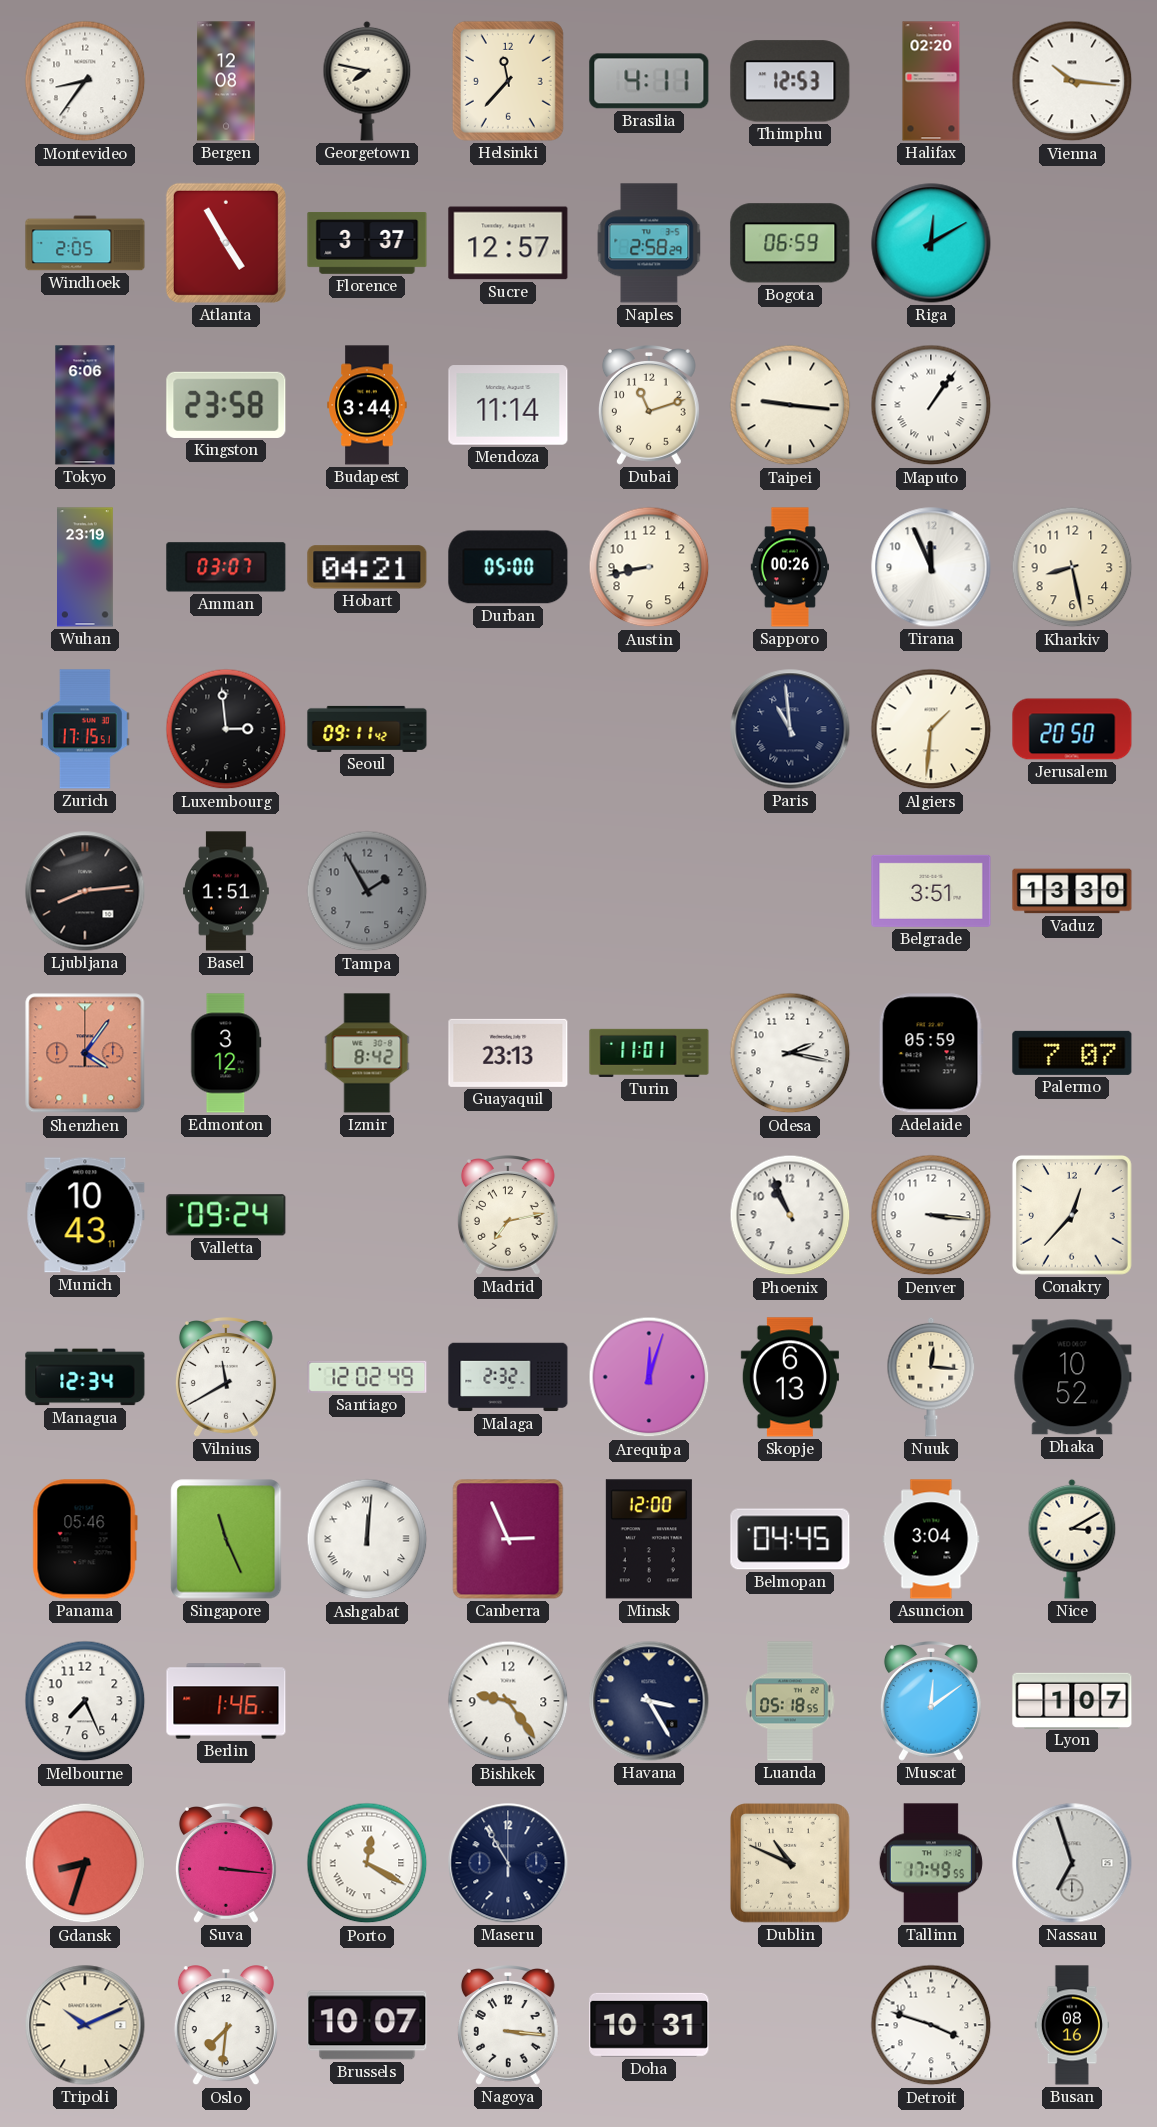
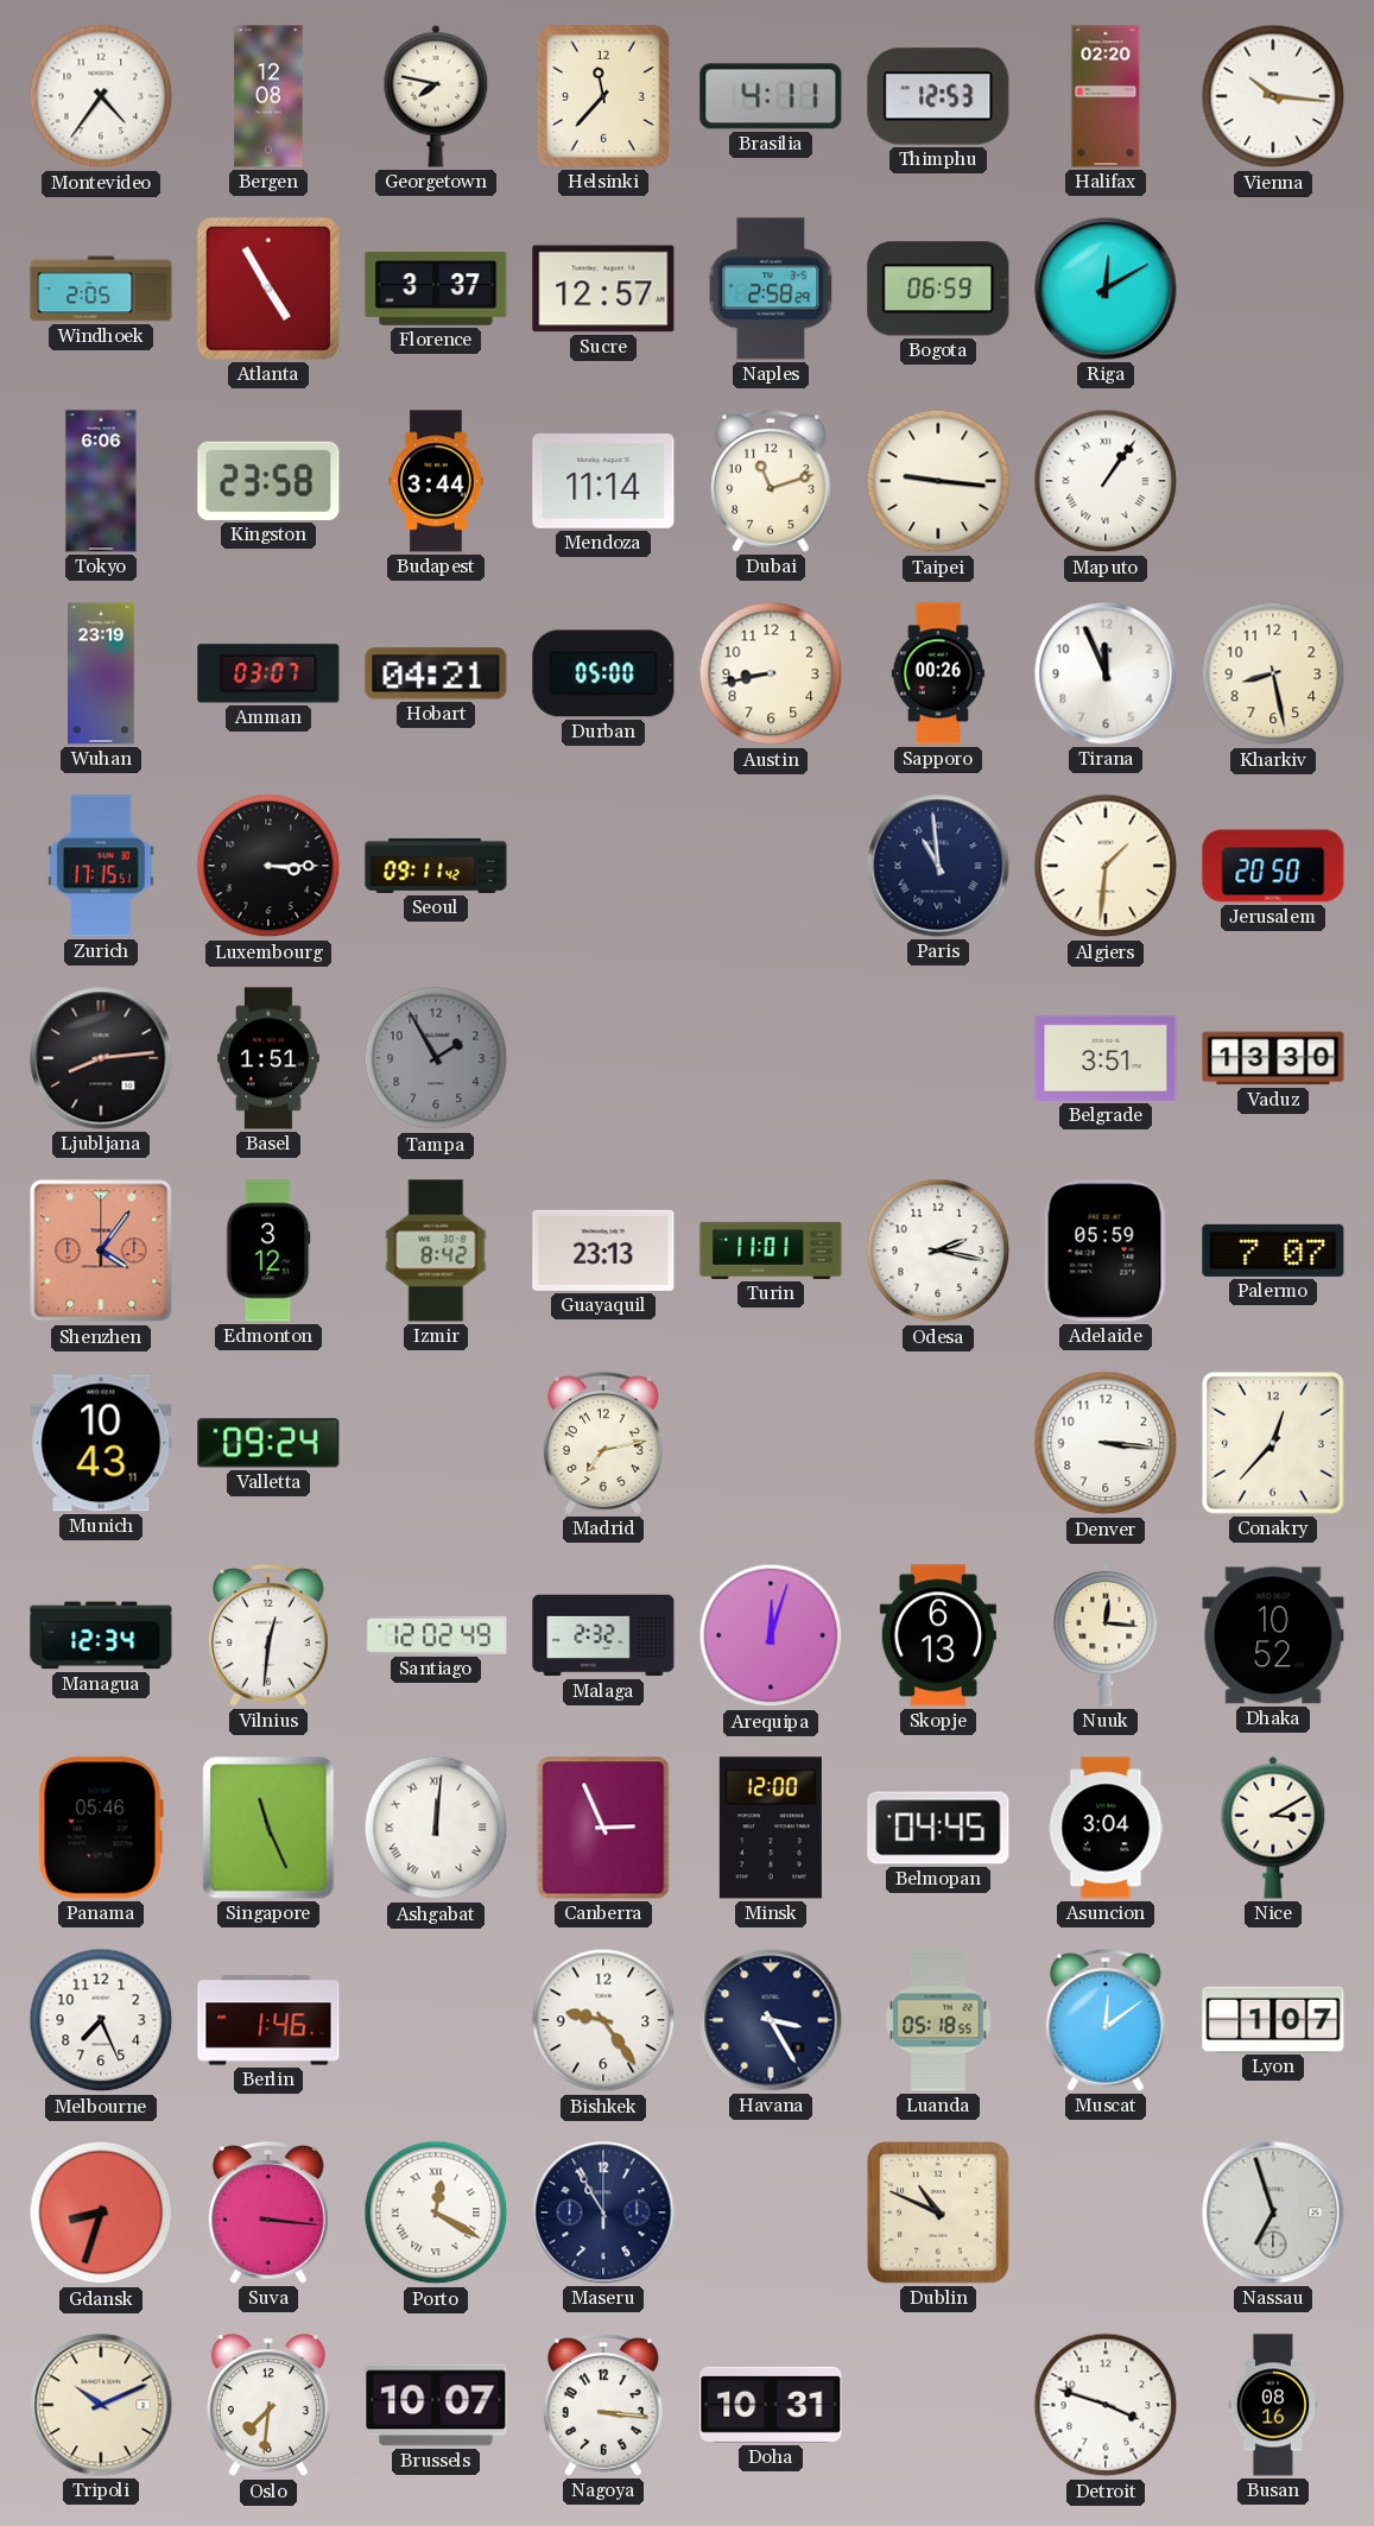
Montevideo: 8:36 -> 4:36 (101, 96)
Luxembourg: 2:59 -> 3:15 (268, 866)
Phoenix: 10:56 -> none (790, 1215)
Vilnius: 11:40 -> 12:31 (268, 1636)
Tallinn: 17:49 -> none (931, 1863)
